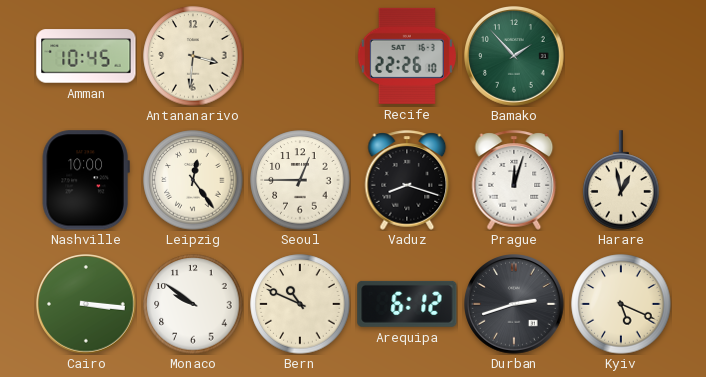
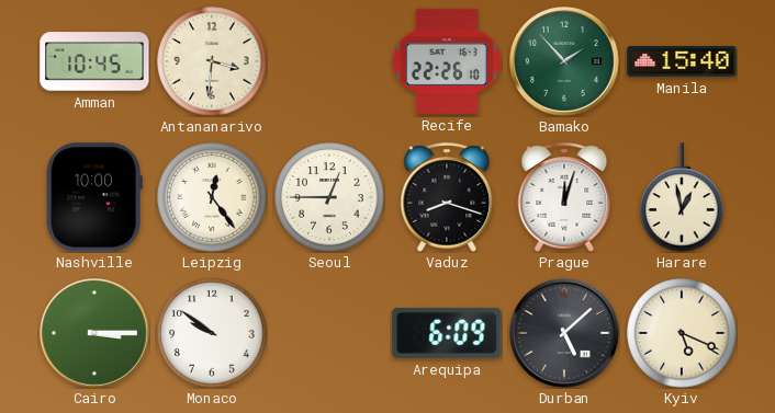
Manila: none -> 15:40 (682, 61)
Cairo: 3:16 -> 3:15 (96, 334)
Bern: 10:49 -> none (300, 304)
Arequipa: 6:12 -> 6:09 (447, 333)
Durban: 2:42 -> 5:08 (565, 334)
